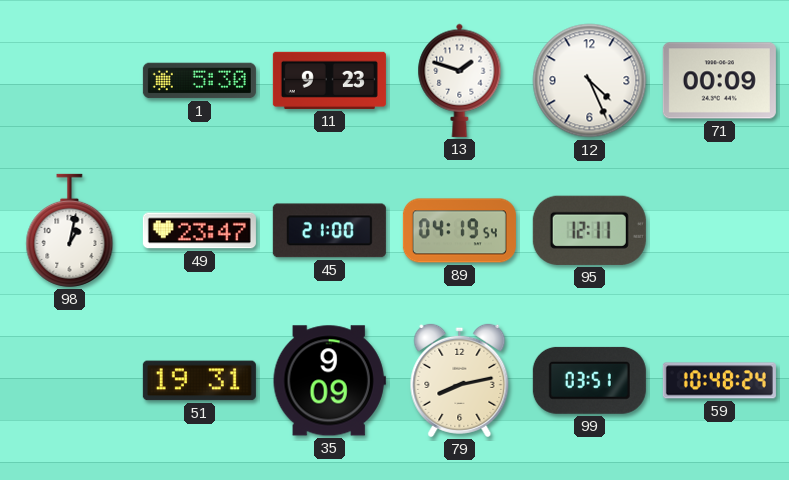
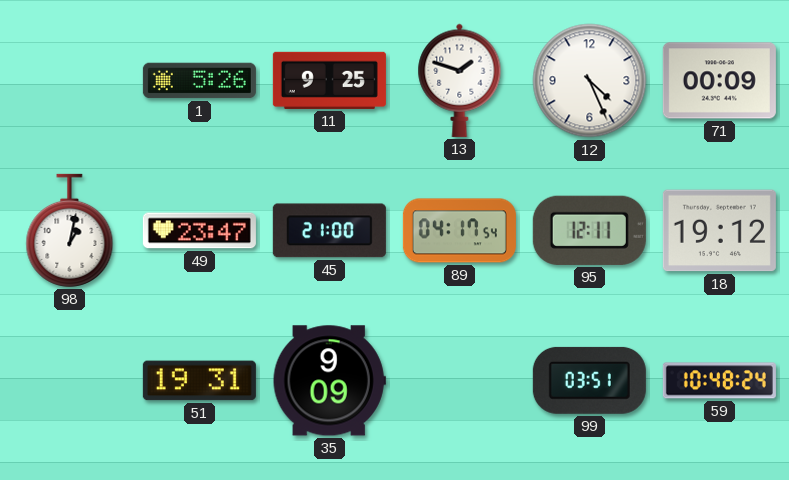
1: 5:30 -> 5:26 (199, 81)
11: 9:23 -> 9:25 (329, 80)
89: 04:19 -> 04:17 (459, 231)
18: none -> 19:12 (719, 231)
79: 8:13 -> none (460, 380)
